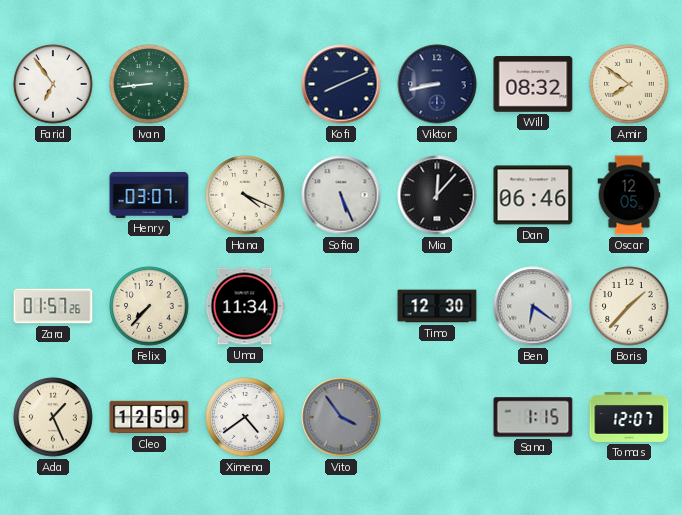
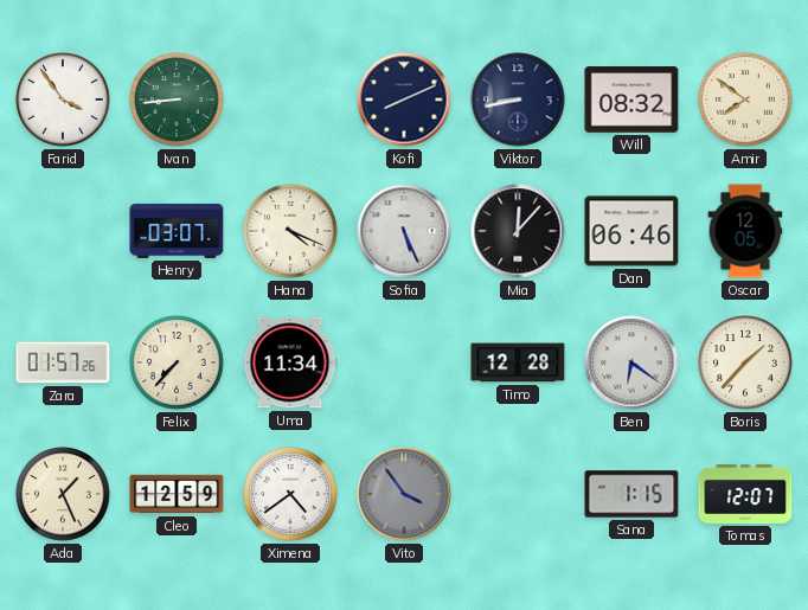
Farid: 6:54 -> 3:54 (63, 99)
Timo: 12:30 -> 12:28 (518, 362)
